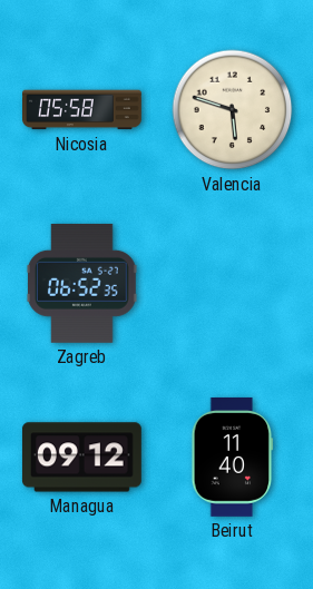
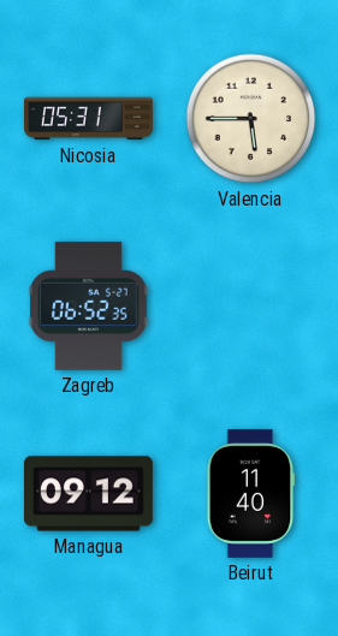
Nicosia: 05:58 -> 05:31 (89, 119)
Valencia: 5:48 -> 5:45 (251, 119)
